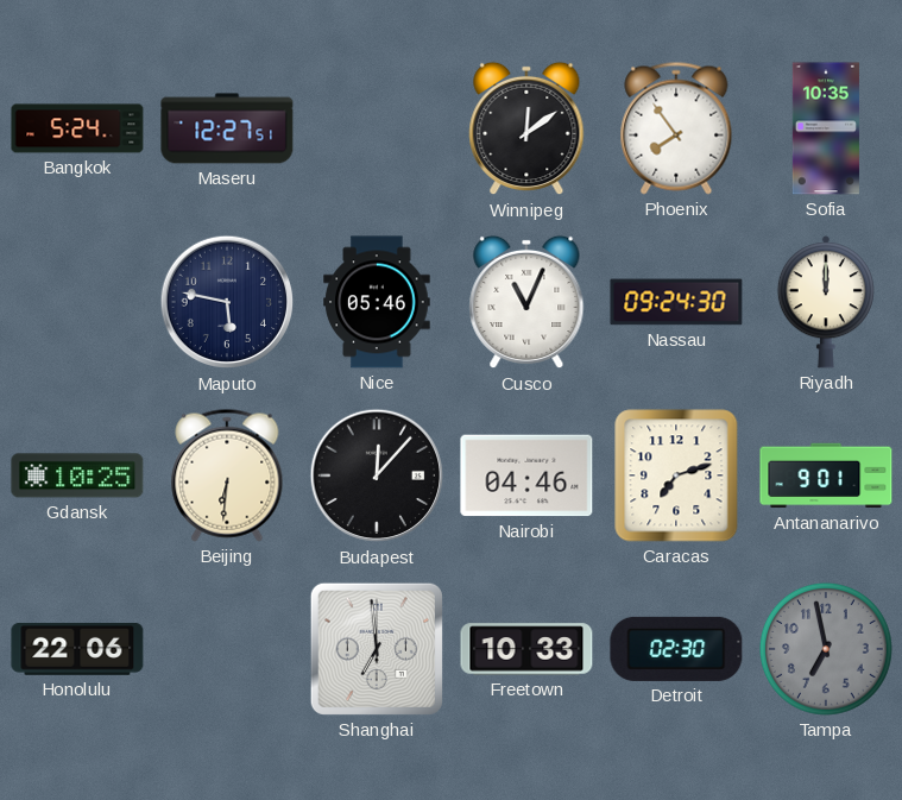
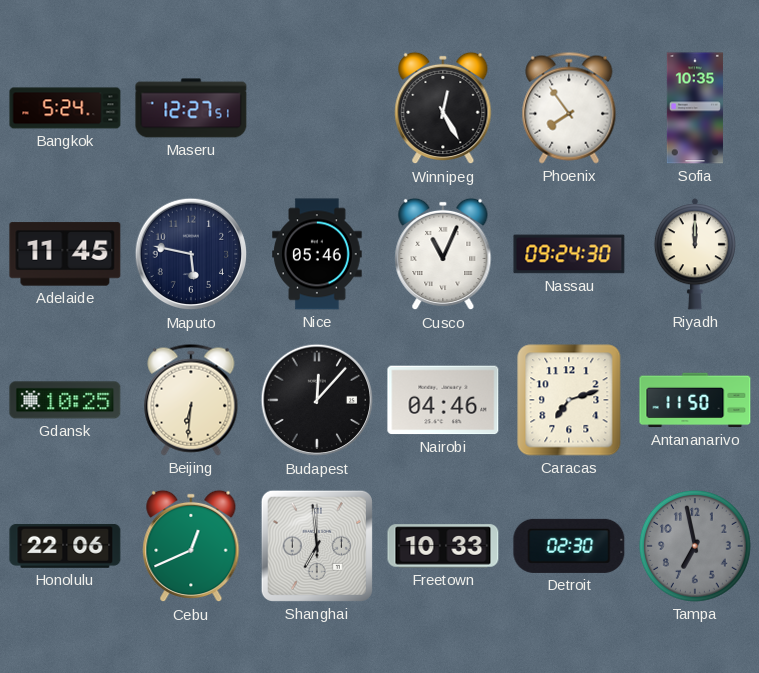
Winnipeg: 12:09 -> 12:25 (443, 108)
Adelaide: none -> 11:45 (65, 254)
Antananarivo: 9:01 -> 11:50 (695, 400)
Cebu: none -> 12:41 (191, 546)
